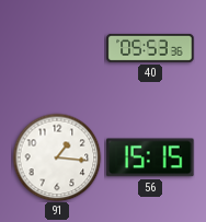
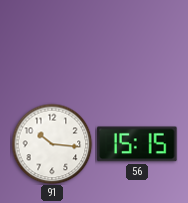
40: 05:53 -> none (150, 48)
91: 1:16 -> 10:16 (52, 144)
